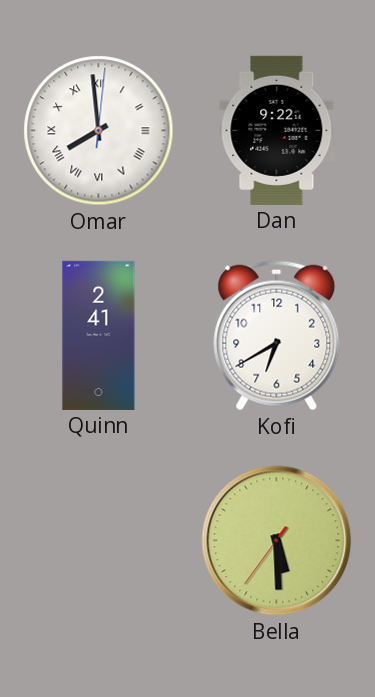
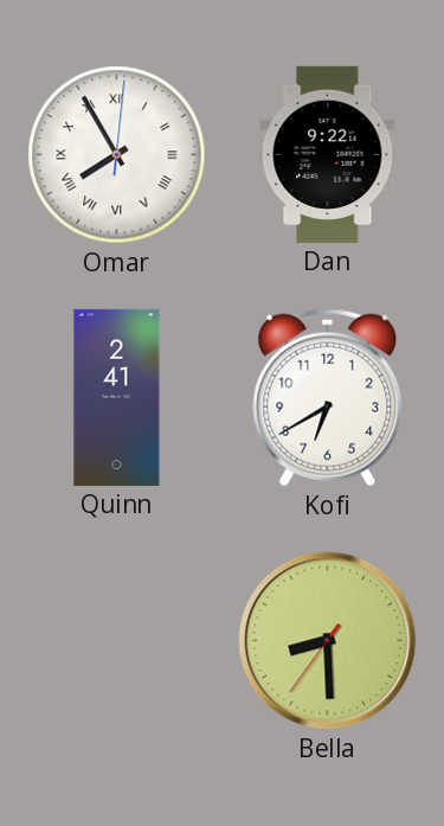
Omar: 7:59 -> 7:55 (117, 155)
Bella: 5:29 -> 8:29 (328, 641)
